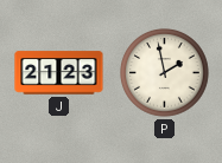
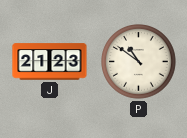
P: 1:58 -> 10:51 (139, 62)
